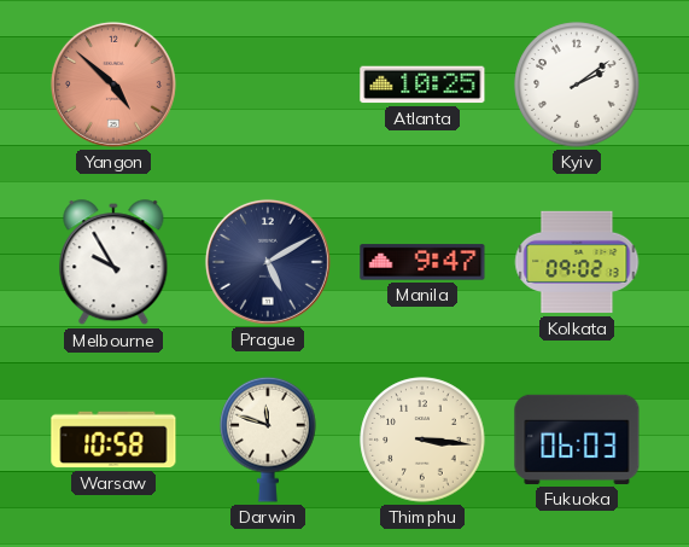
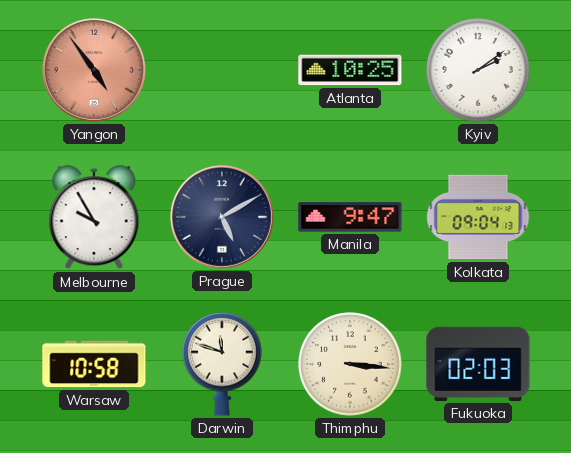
Yangon: 4:52 -> 4:54 (94, 70)
Kolkata: 09:02 -> 09:04 (478, 217)
Fukuoka: 06:03 -> 02:03 (478, 364)
